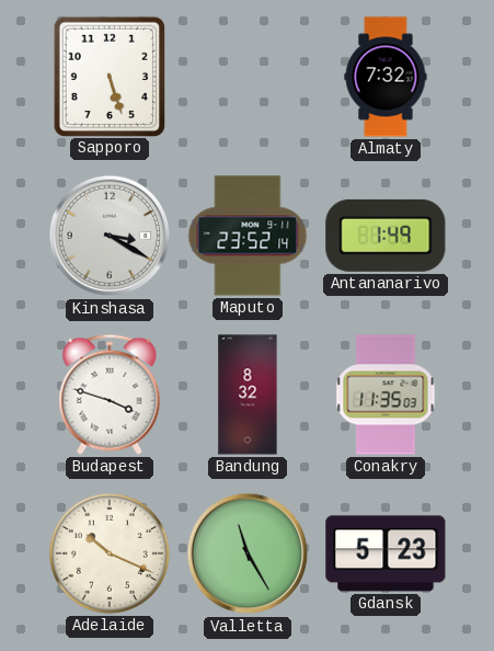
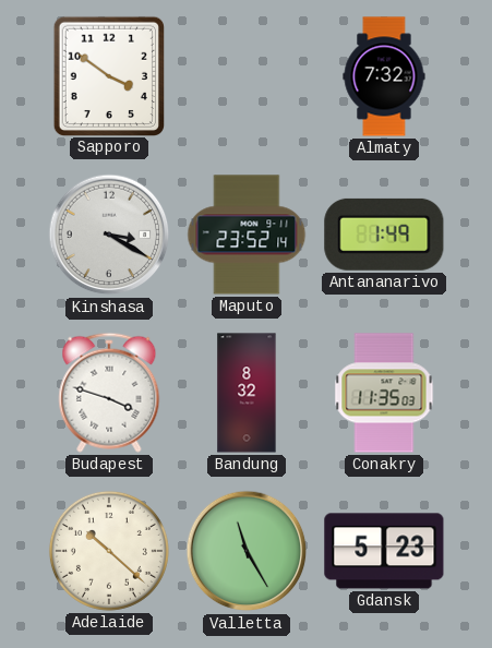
Sapporo: 5:27 -> 3:51 (108, 75)
Adelaide: 10:19 -> 10:22 (109, 551)
